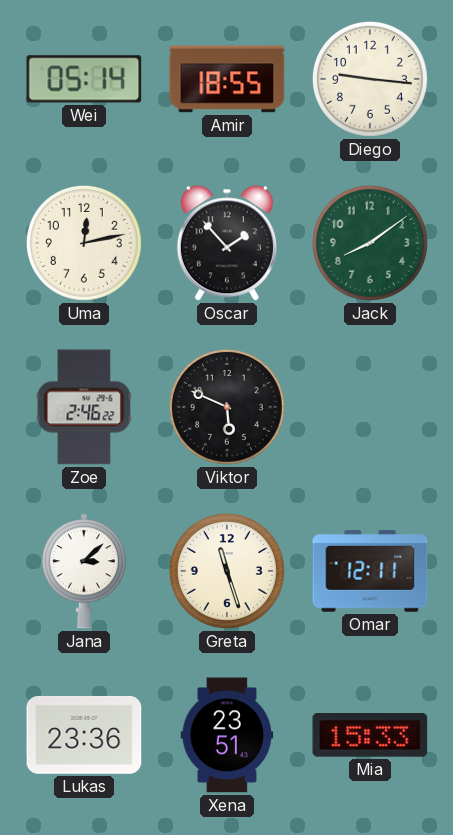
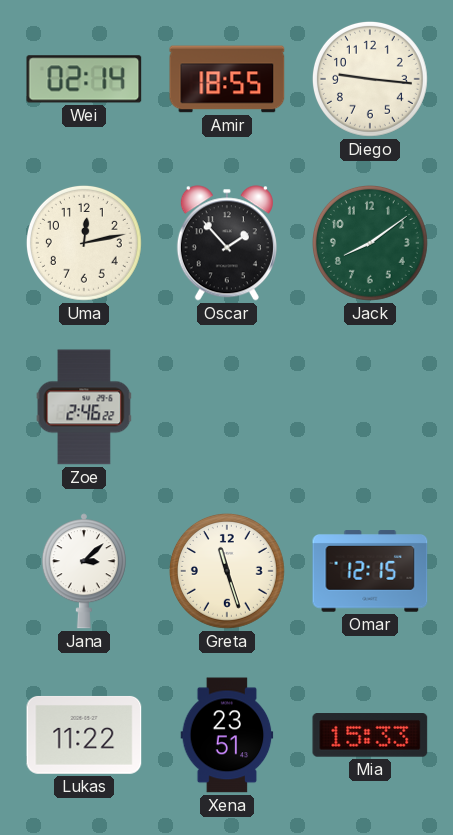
Wei: 05:14 -> 02:14 (84, 79)
Viktor: 5:49 -> none (227, 407)
Omar: 12:11 -> 12:15 (370, 571)
Lukas: 23:36 -> 11:22 (84, 735)
